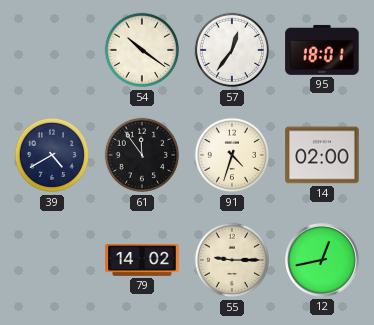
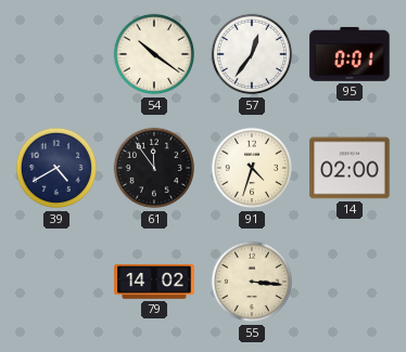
95: 18:01 -> 0:01 (350, 54)
55: 9:15 -> 3:16 (252, 282)
12: 12:43 -> none (323, 261)
